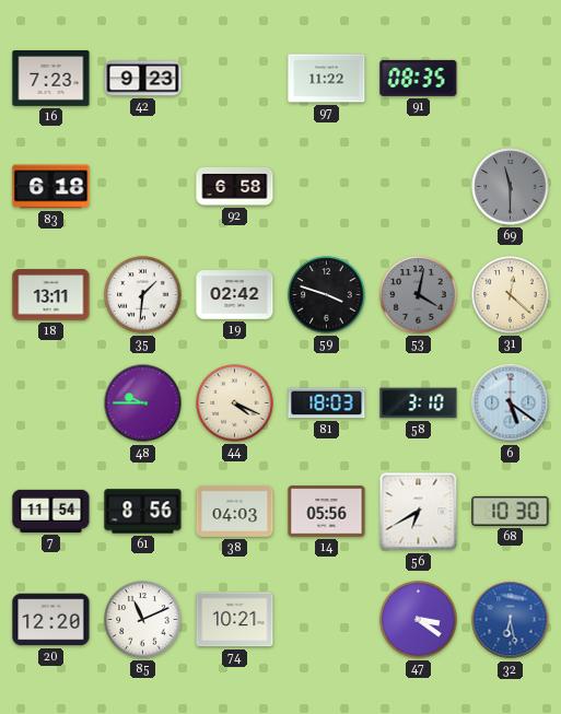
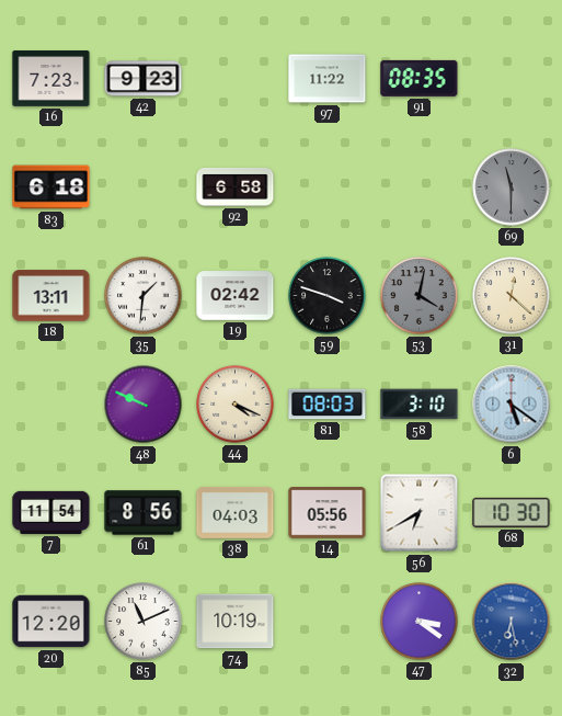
48: 9:45 -> 9:49 (144, 405)
81: 18:03 -> 08:03 (328, 405)
74: 10:21 -> 10:19 (236, 622)
